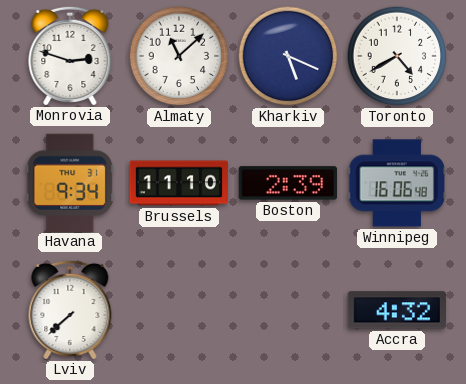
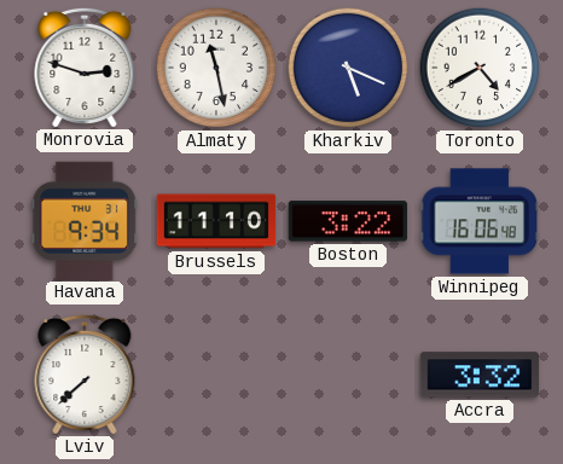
Almaty: 11:08 -> 11:28 (216, 68)
Boston: 2:39 -> 3:22 (347, 221)
Accra: 4:32 -> 3:32 (478, 375)
